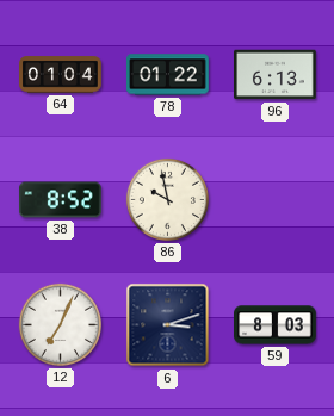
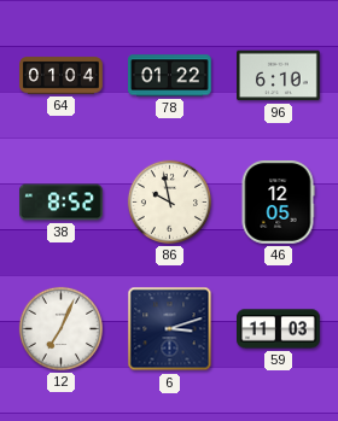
96: 6:13 -> 6:10 (279, 76)
46: none -> 12:05 (278, 203)
59: 8:03 -> 11:03 (279, 329)
